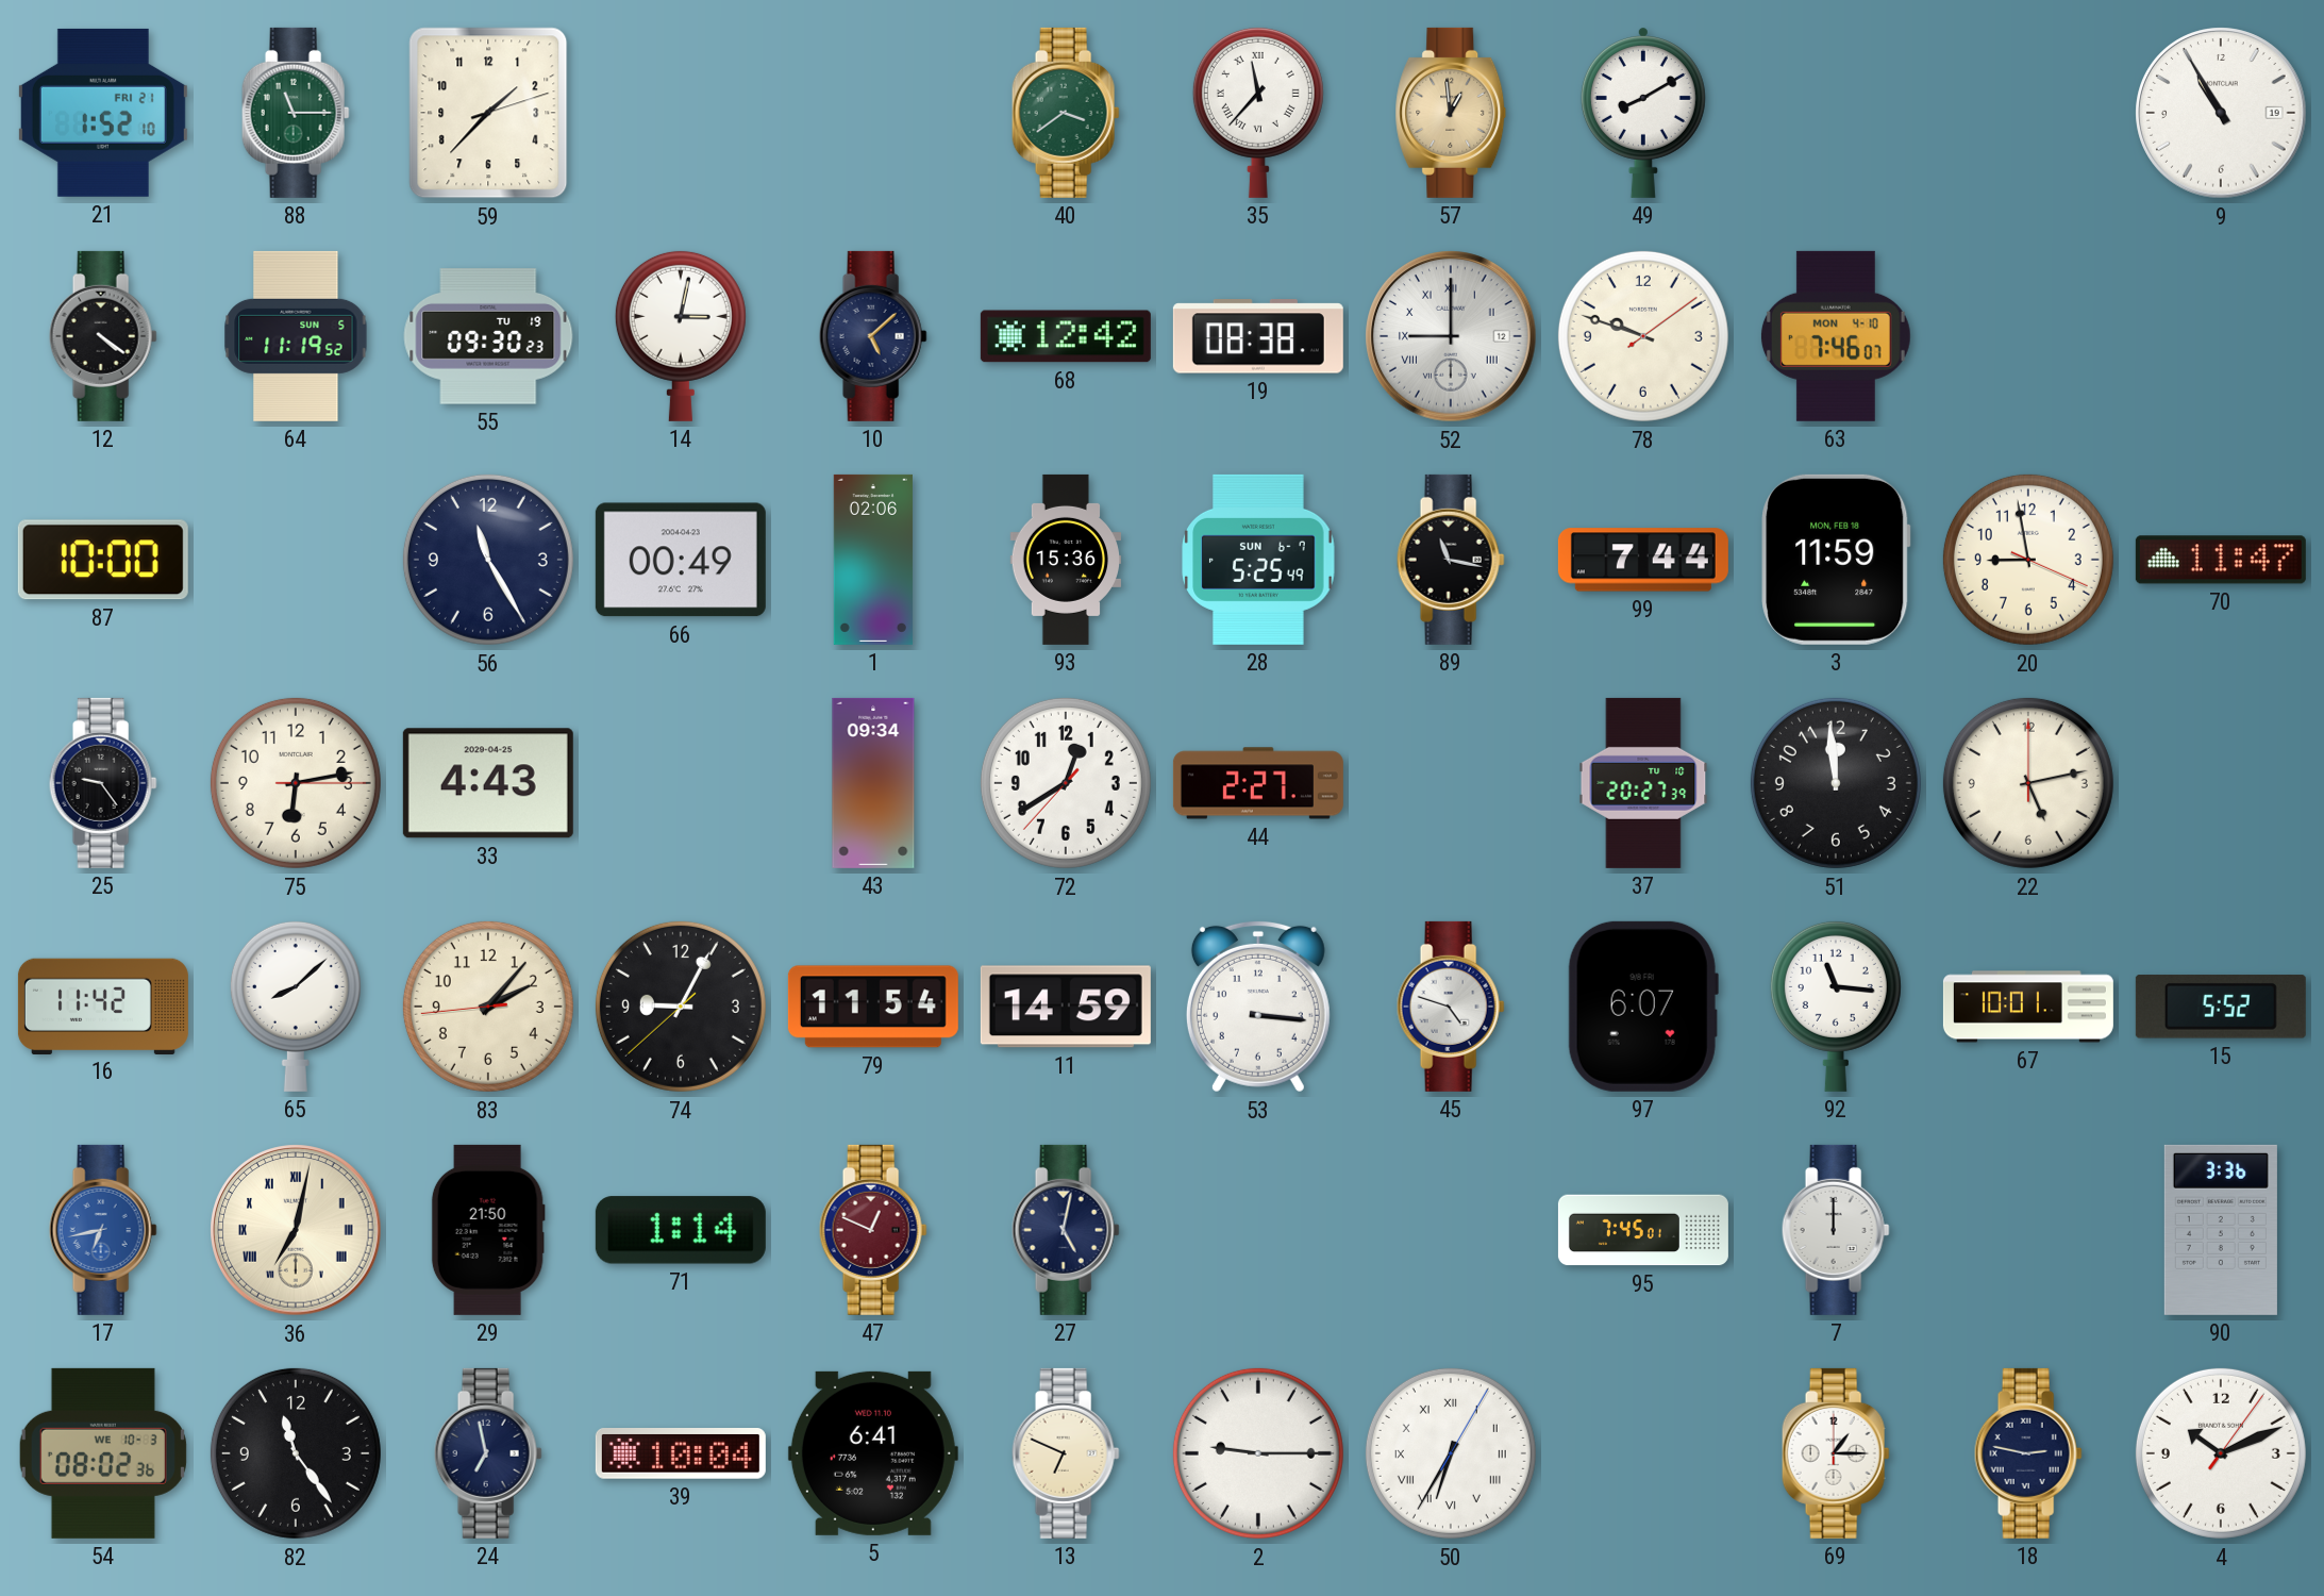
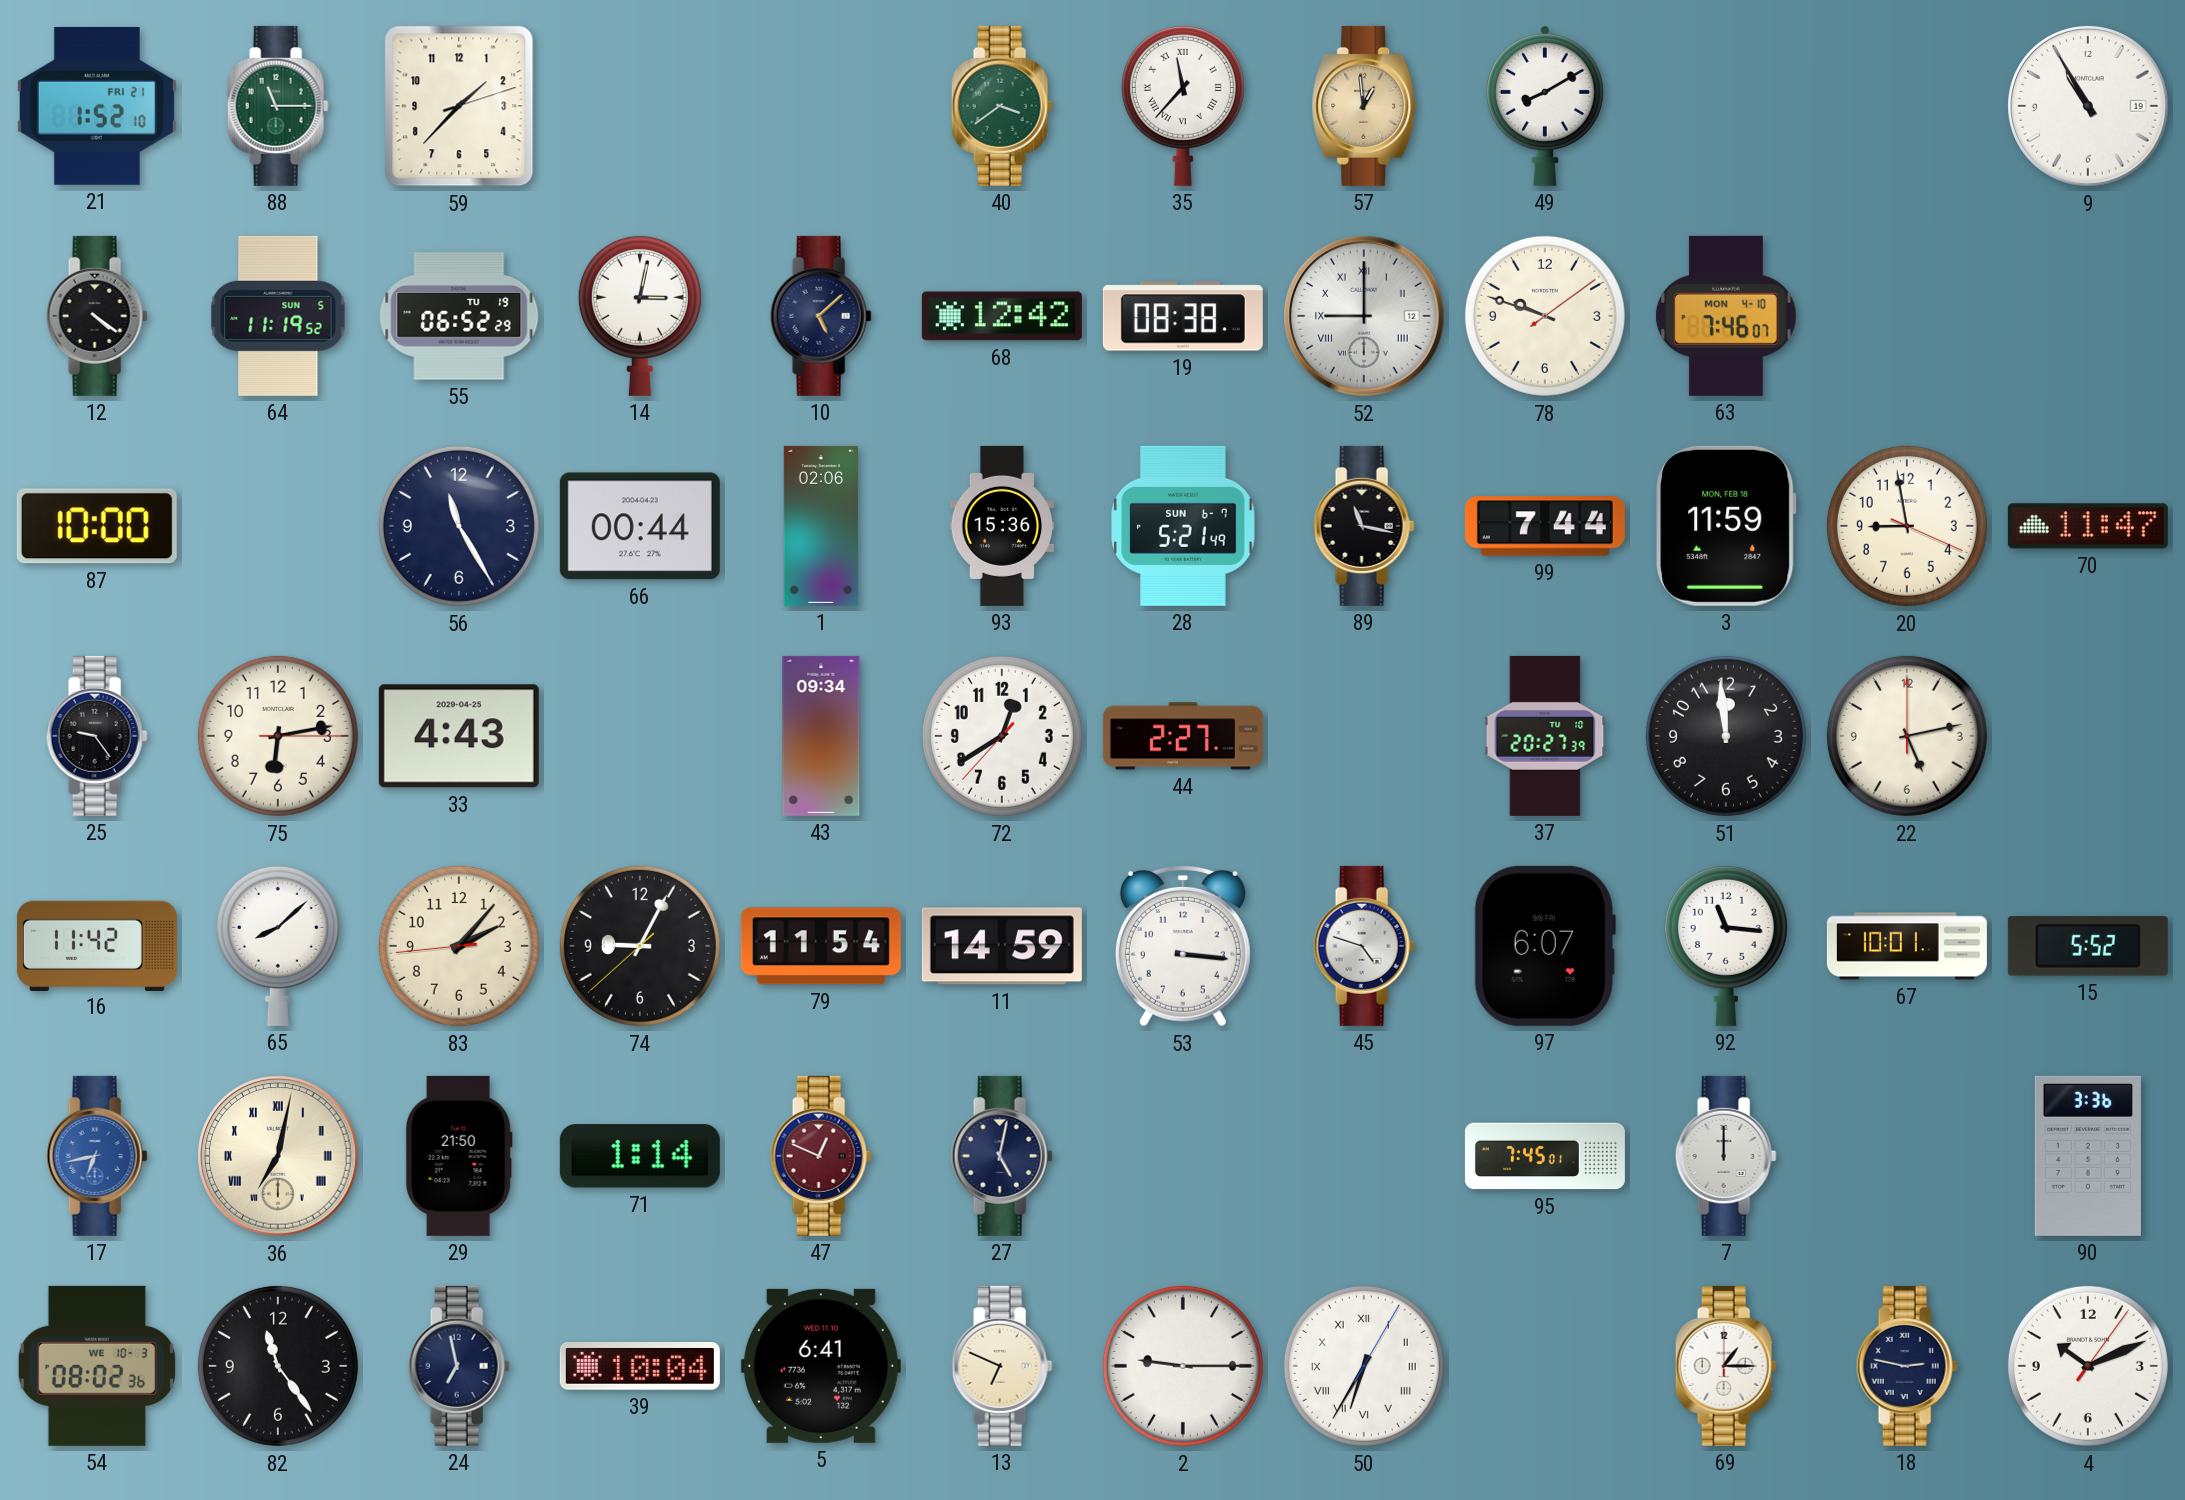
55: 09:30 -> 06:52 (459, 316)
66: 00:49 -> 00:44 (640, 526)
28: 5:25 -> 5:21 (1183, 526)
